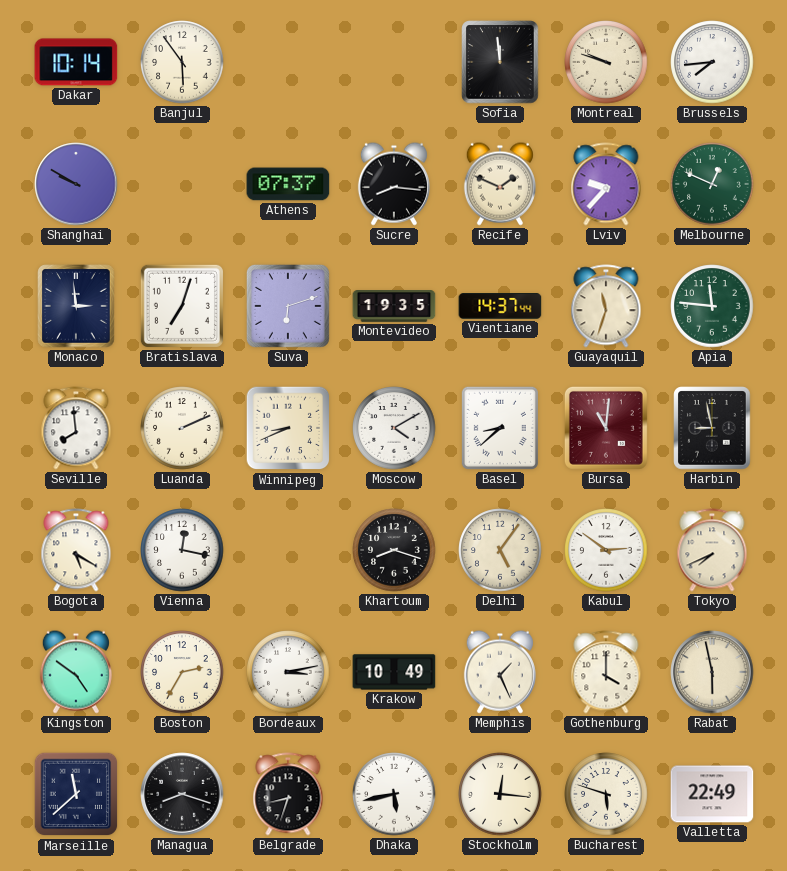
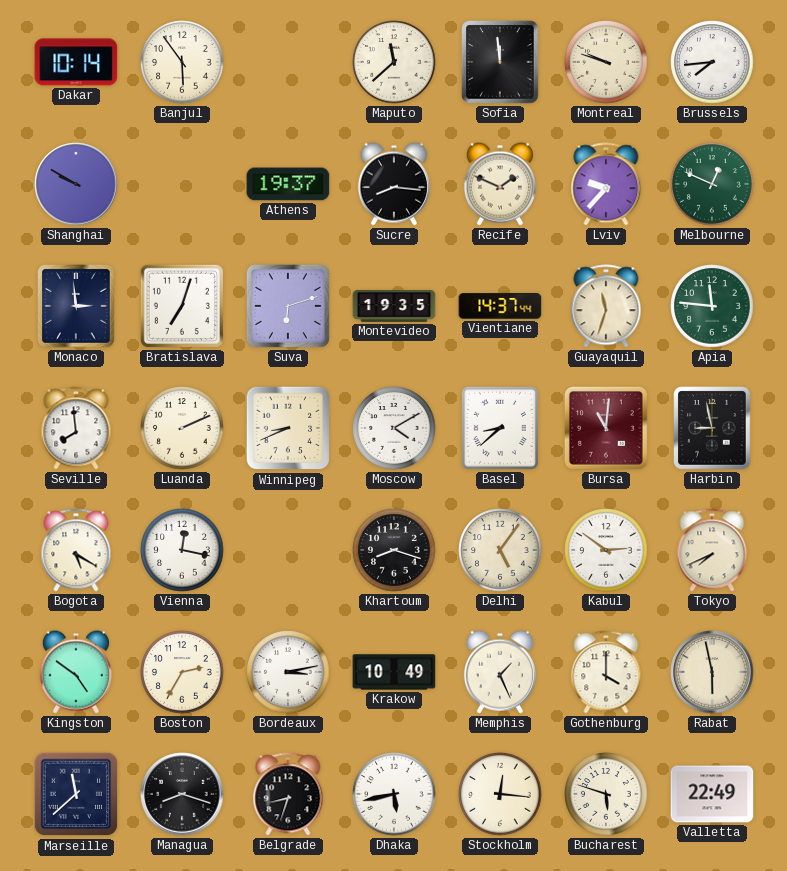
Maputo: none -> 11:38 (394, 62)
Athens: 07:37 -> 19:37 (288, 184)
